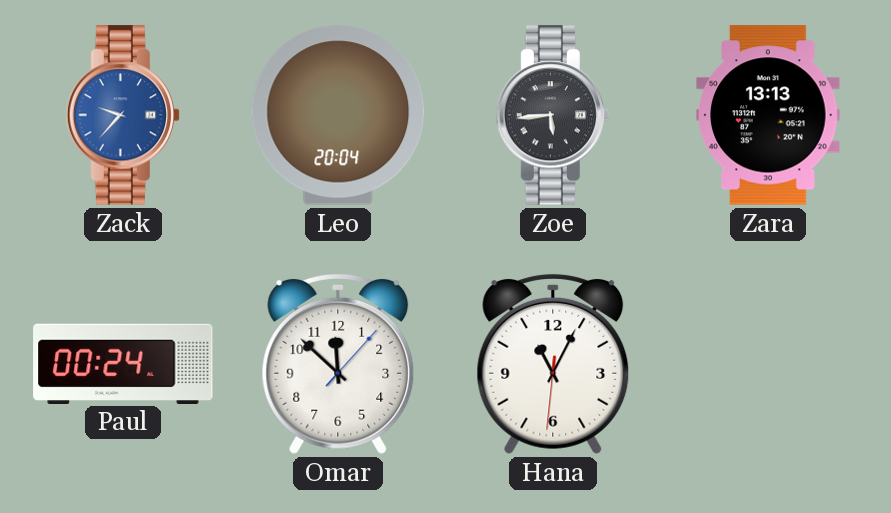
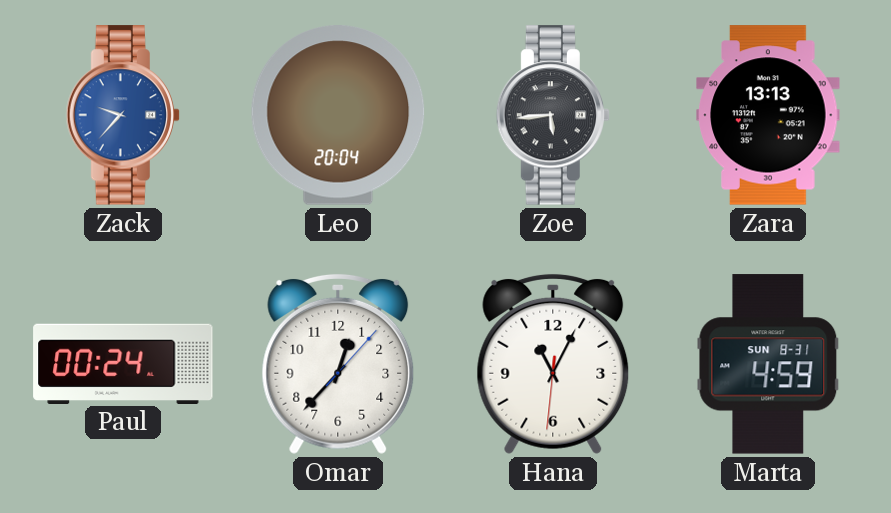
Omar: 11:52 -> 12:37 (338, 364)
Marta: none -> 4:59 (768, 364)
